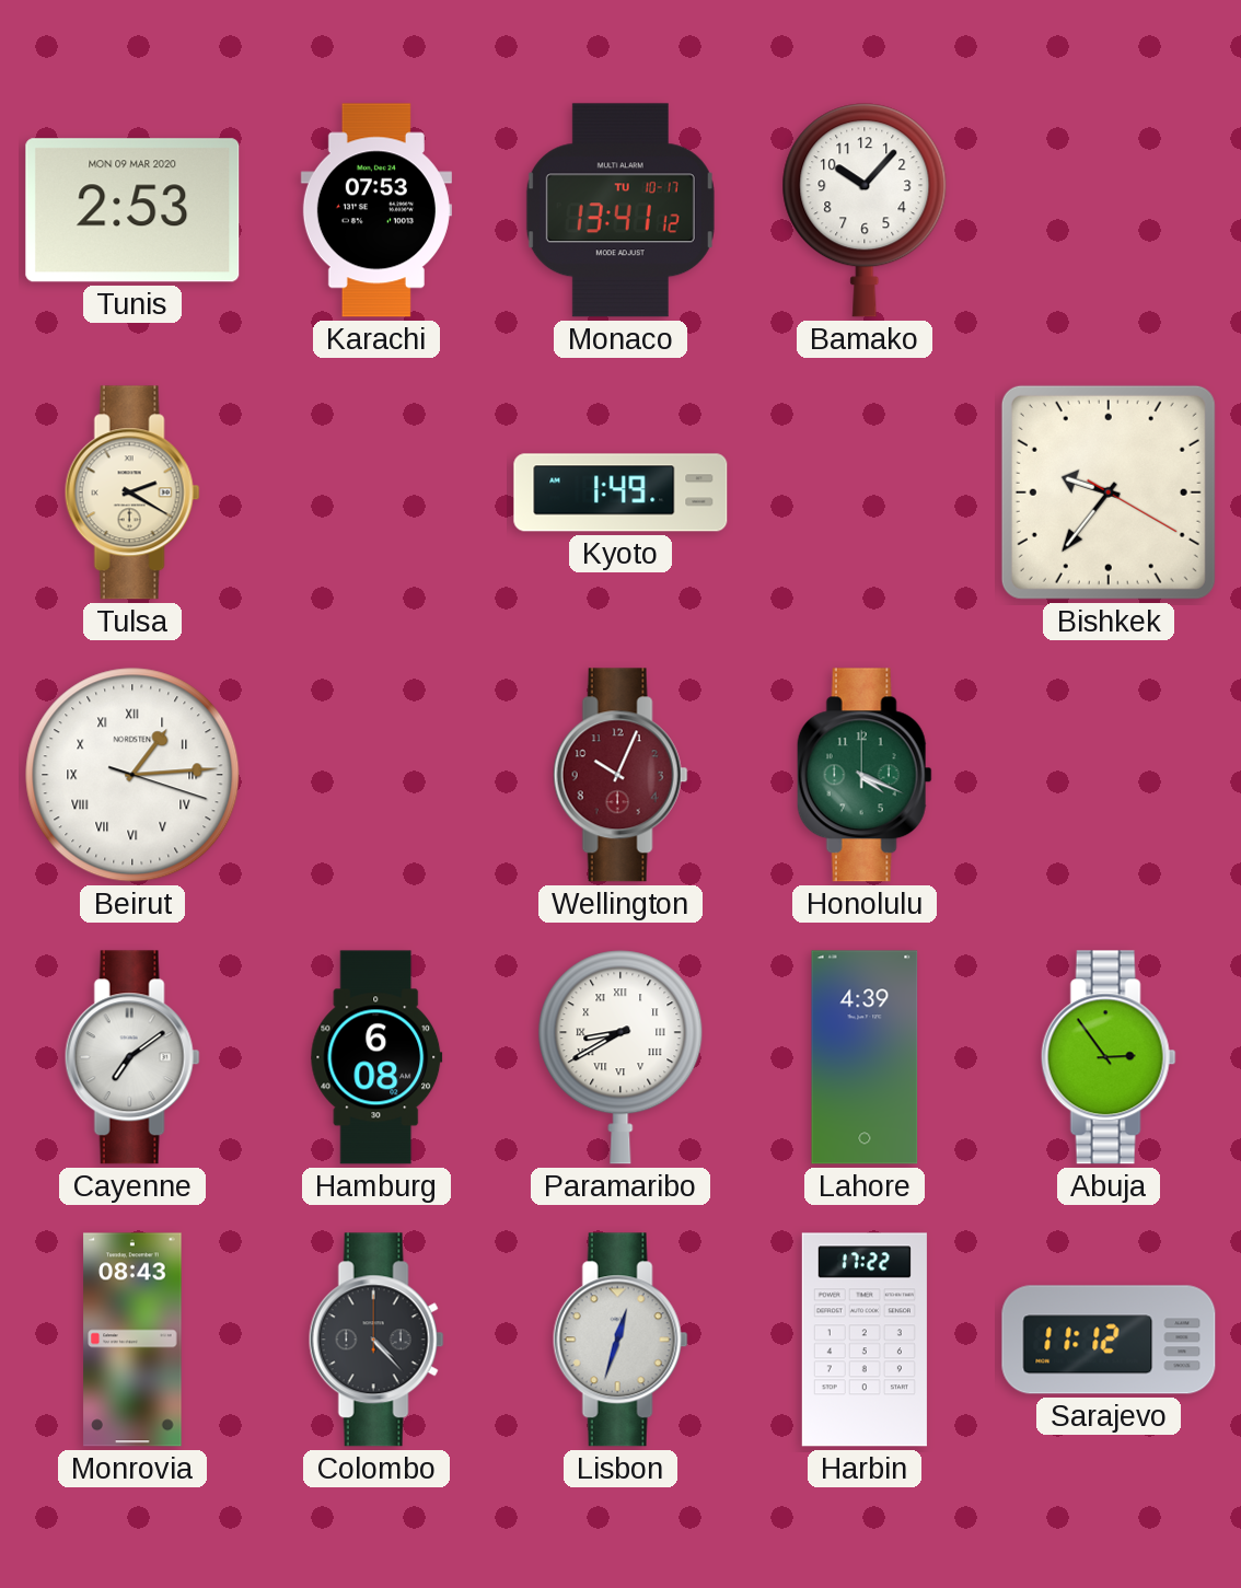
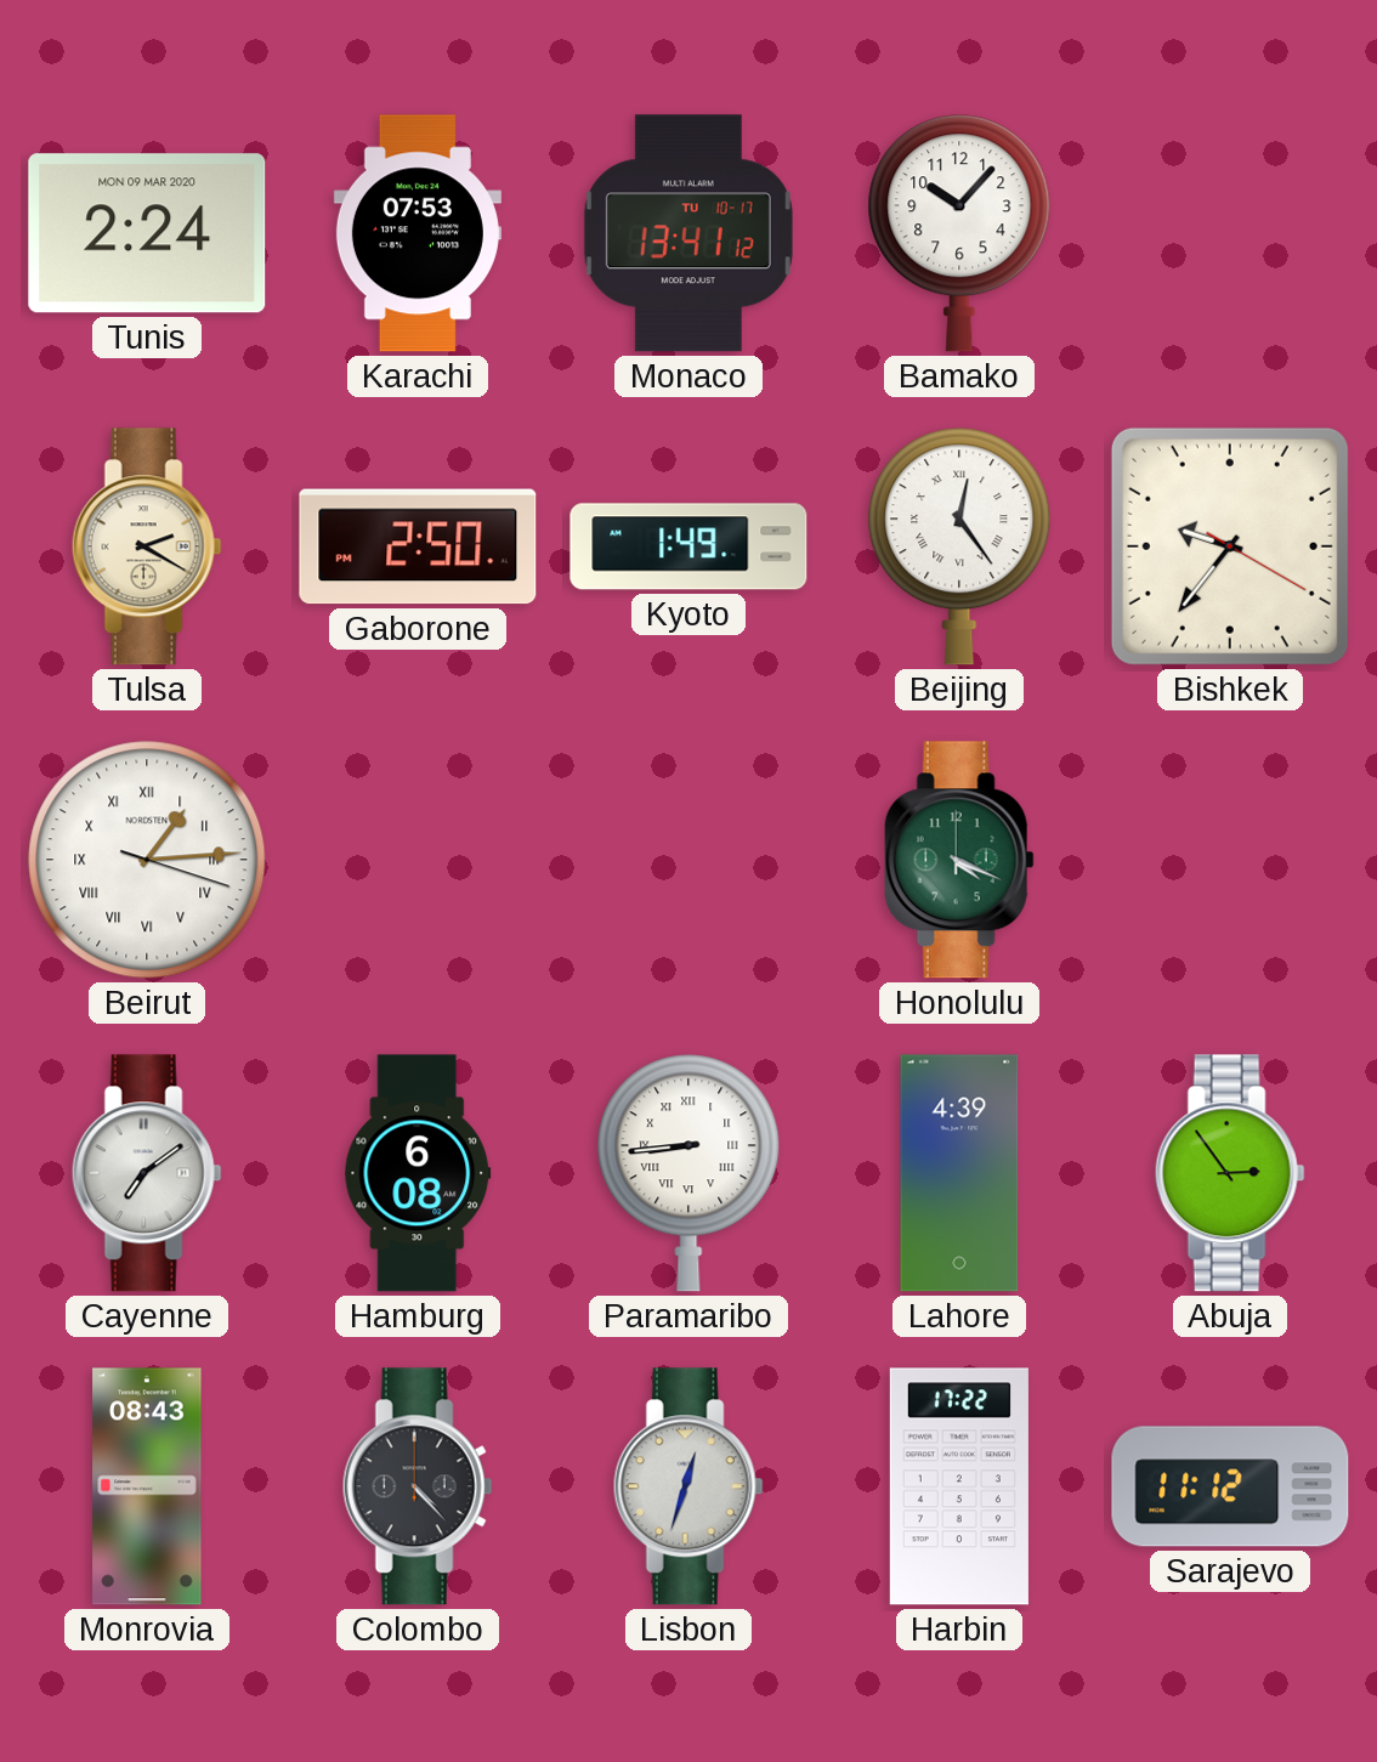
Tunis: 2:53 -> 2:24 (147, 233)
Gaborone: none -> 2:50 (418, 546)
Beijing: none -> 12:24 (959, 546)
Wellington: 10:04 -> none (620, 775)
Paramaribo: 8:40 -> 8:44 (688, 1173)
